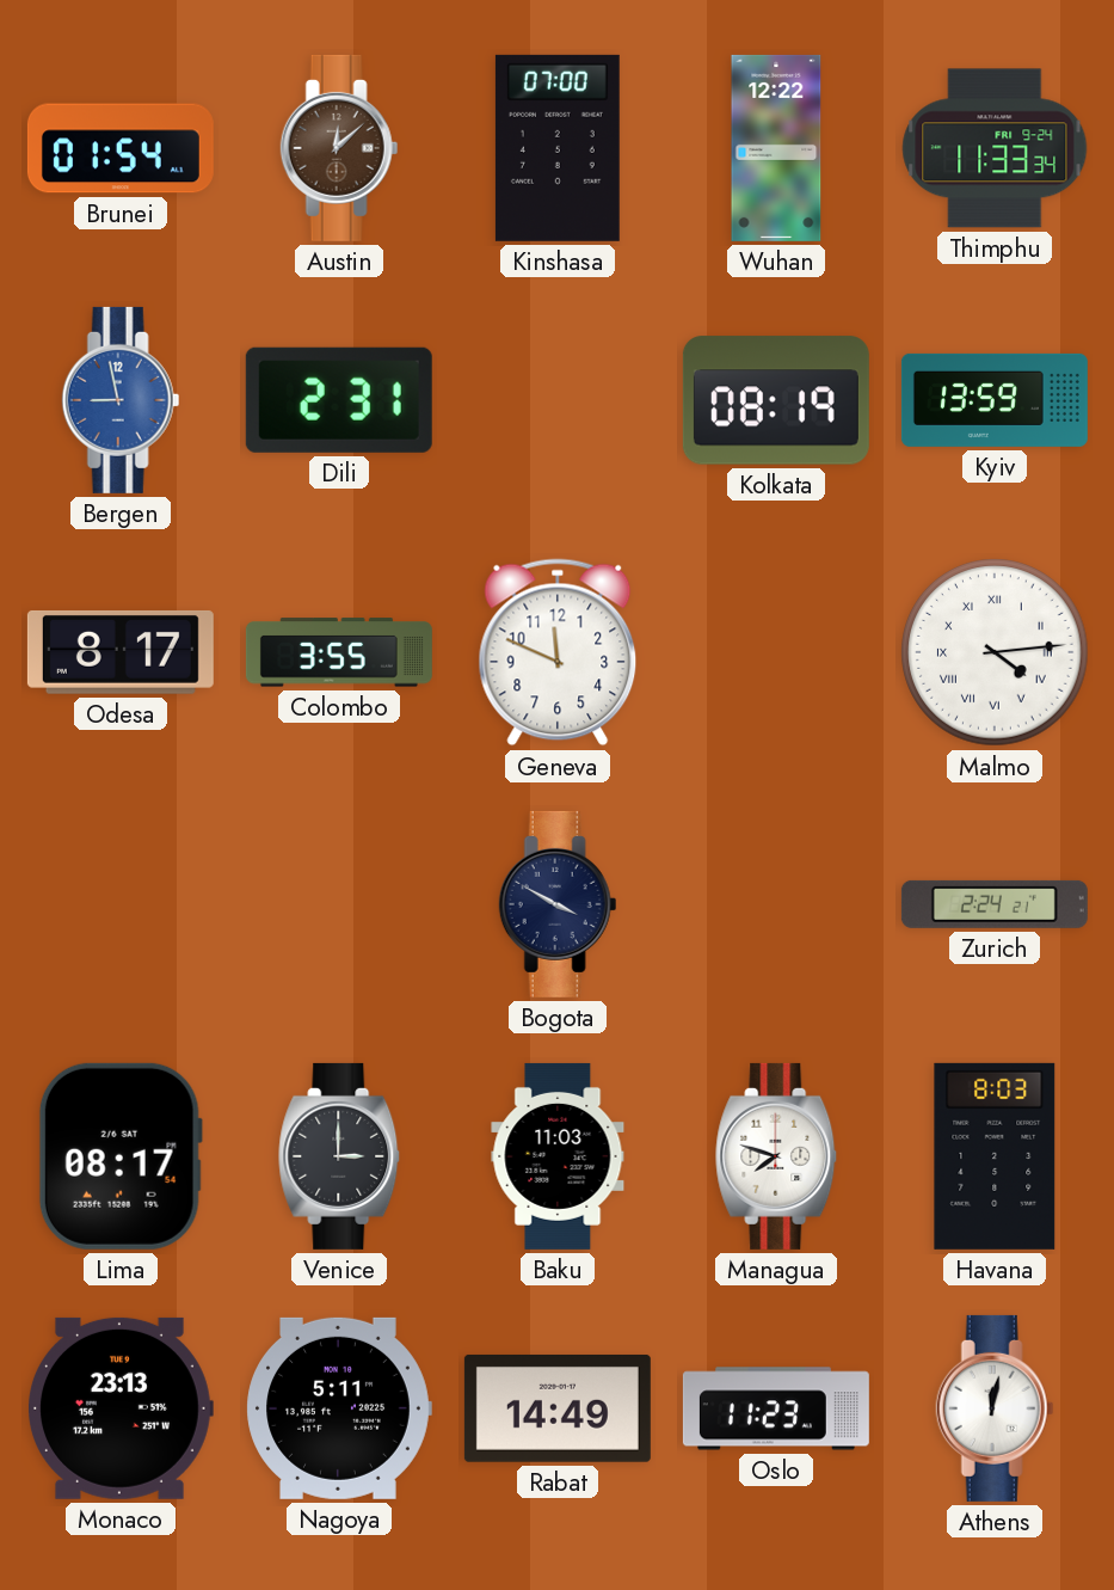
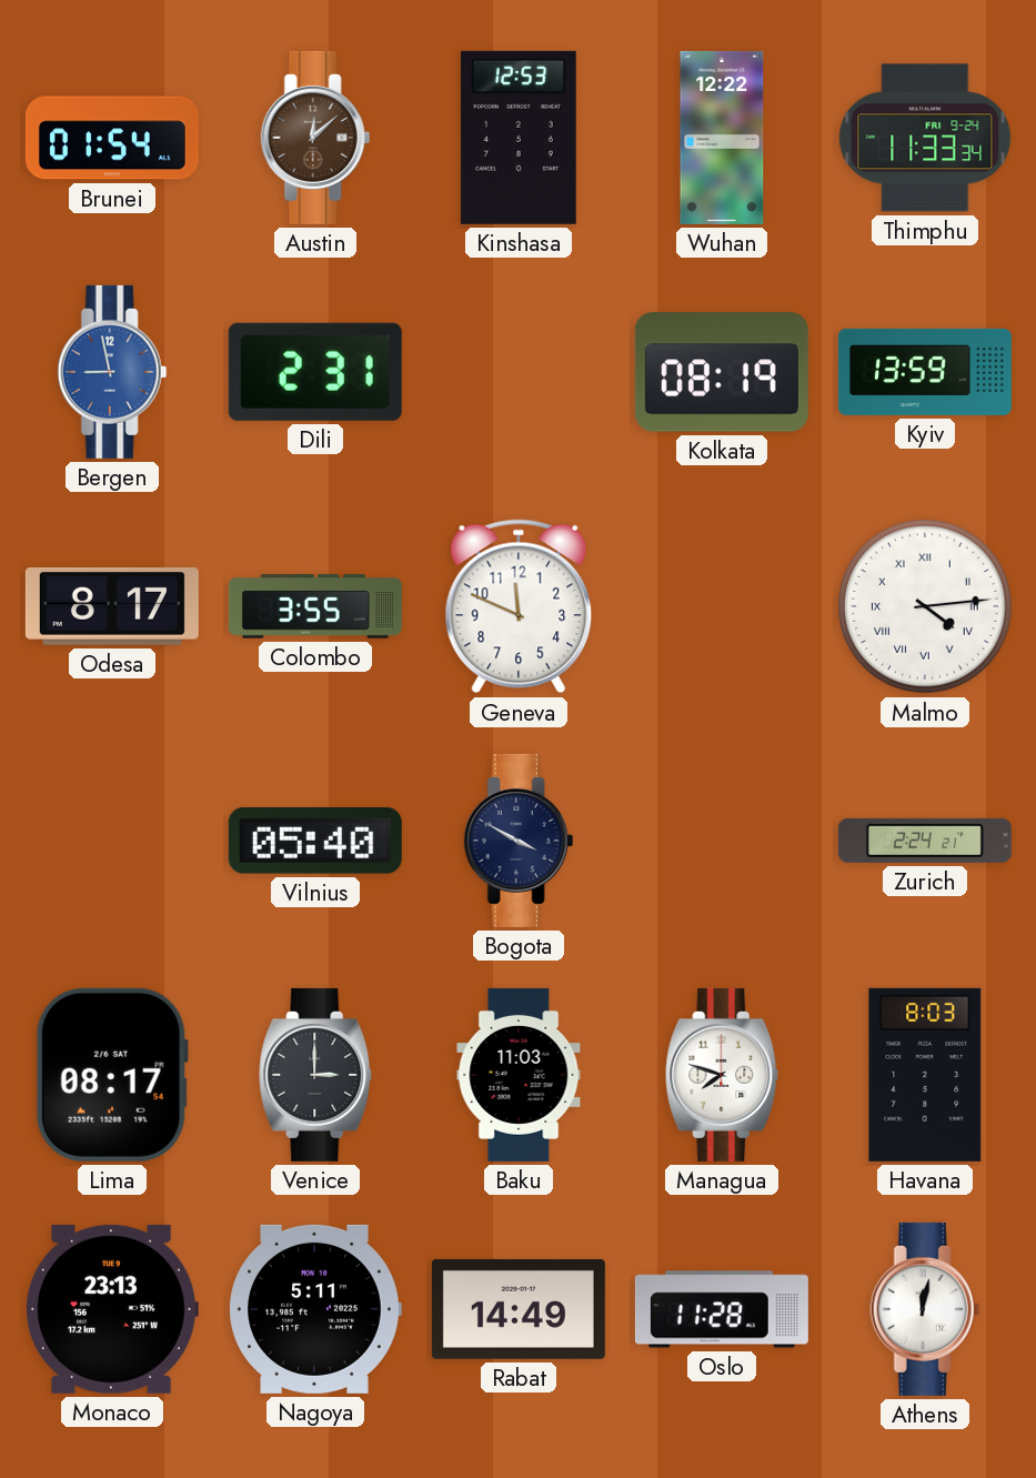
Kinshasa: 07:00 -> 12:53 (519, 138)
Vilnius: none -> 05:40 (315, 842)
Oslo: 11:23 -> 11:28 (722, 1309)
